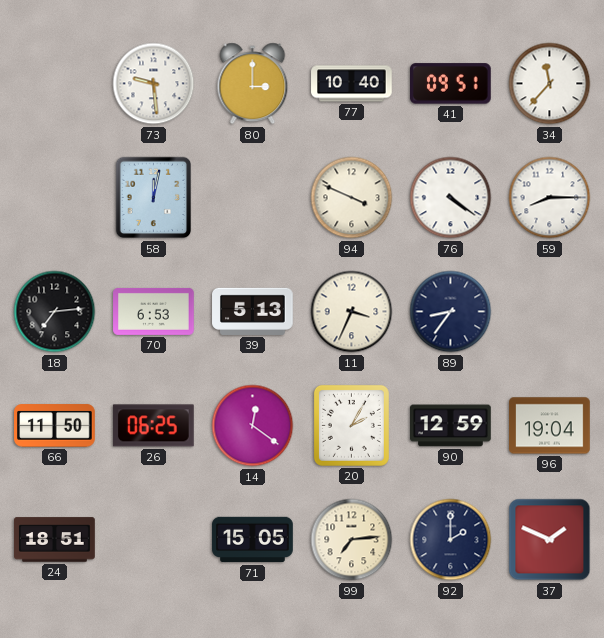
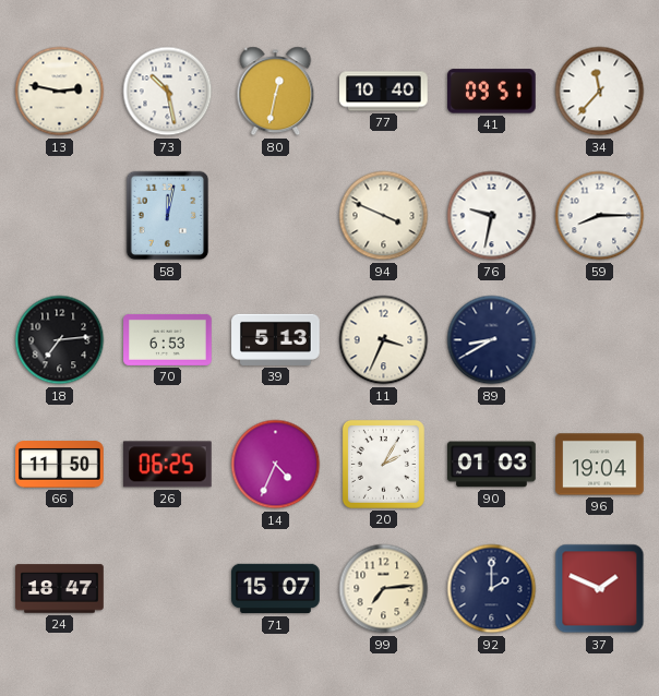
13: none -> 2:47 (60, 92)
73: 9:29 -> 10:28 (168, 92)
80: 3:00 -> 12:32 (276, 92)
76: 4:21 -> 9:32 (492, 216)
89: 8:36 -> 8:40 (492, 340)
14: 12:21 -> 4:34 (276, 465)
90: 12:59 -> 01:03 (492, 465)
24: 18:51 -> 18:47 (60, 589)
71: 15:05 -> 15:07 (276, 589)
